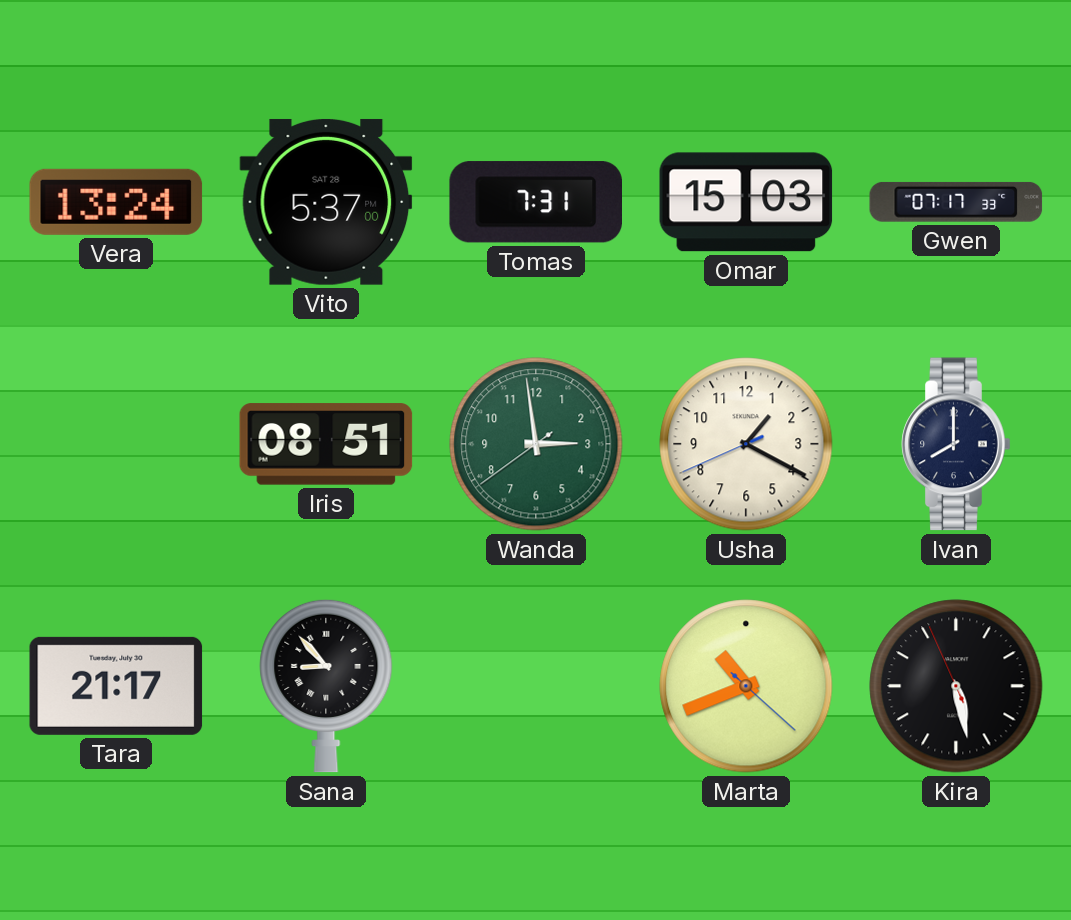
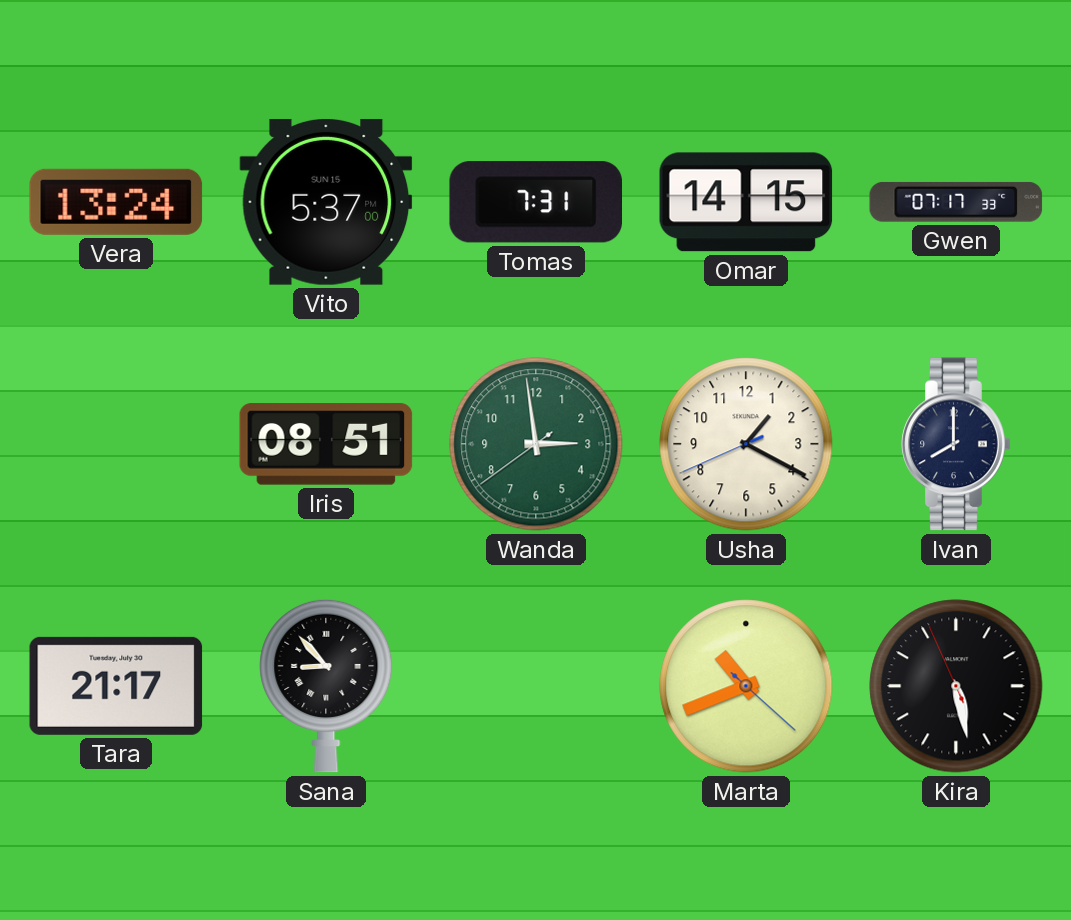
Vito date: SAT 28 -> SUN 15 (326, 202)
Omar: 15:03 -> 14:15 (746, 202)
